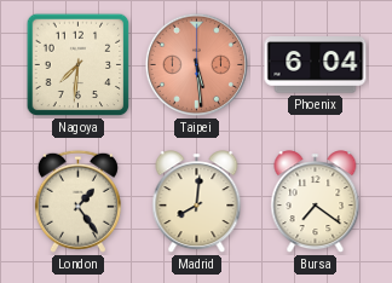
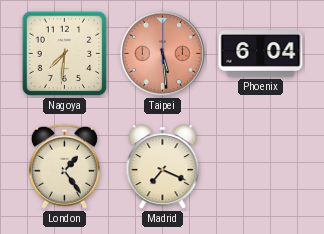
Madrid: 8:01 -> 7:19 (163, 167)
Bursa: 7:21 -> none (316, 202)
